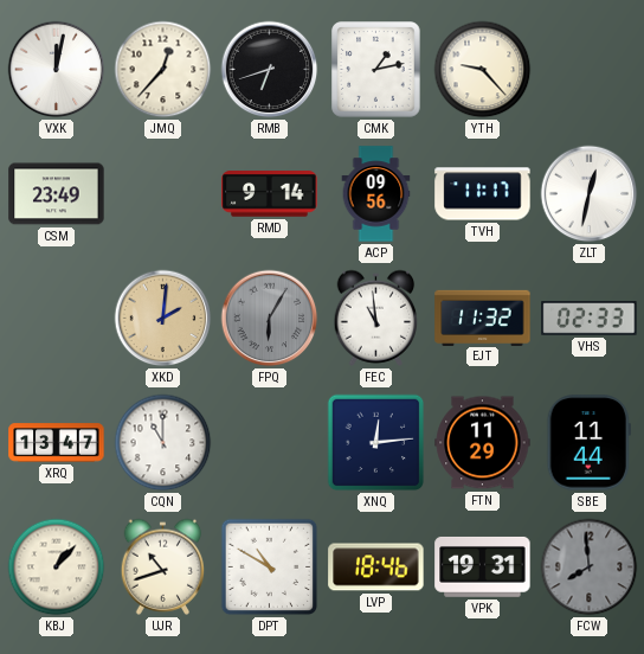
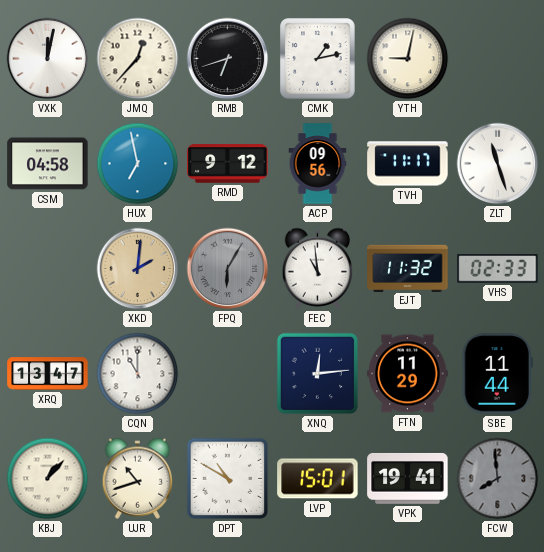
YTH: 9:23 -> 9:02 (408, 59)
CSM: 23:49 -> 04:58 (48, 164)
HUX: none -> 6:58 (138, 164)
RMD: 9:14 -> 9:12 (228, 164)
ZLT: 12:32 -> 11:27 (498, 164)
LVP: 18:46 -> 15:01 (318, 479)
VPK: 19:31 -> 19:41 (408, 479)
